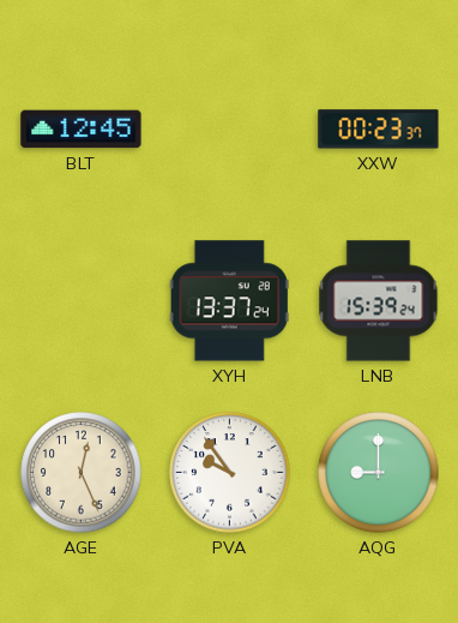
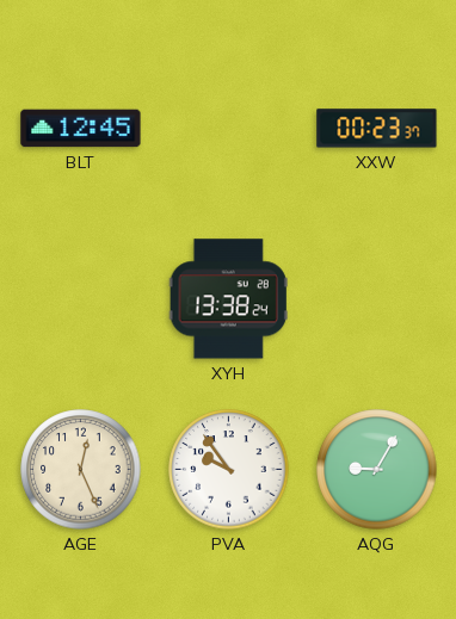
XYH: 13:37 -> 13:38 (228, 299)
LNB: 15:39 -> none (379, 301)
AQG: 9:00 -> 9:05 (377, 470)
